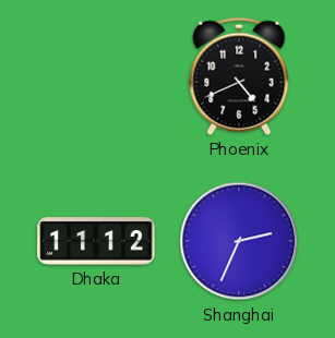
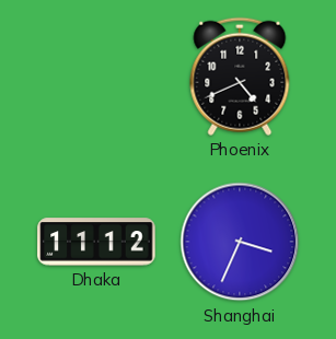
Shanghai: 2:34 -> 3:34 (240, 242)
